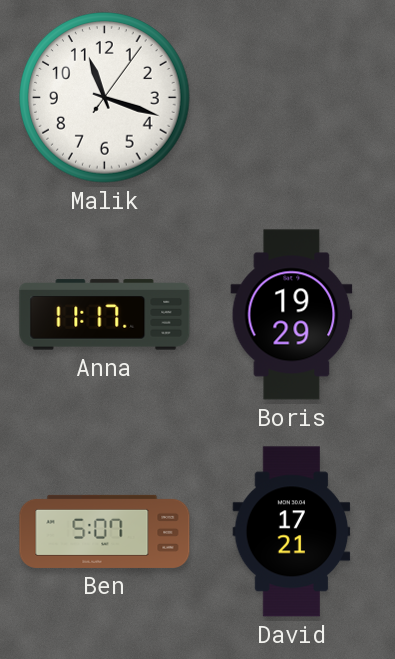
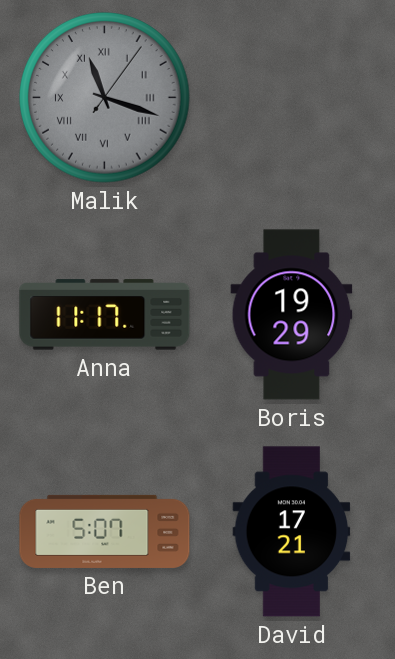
Malik dial: white -> grey (105, 98)
Malik numerals: Arabic -> Roman (105, 98)
